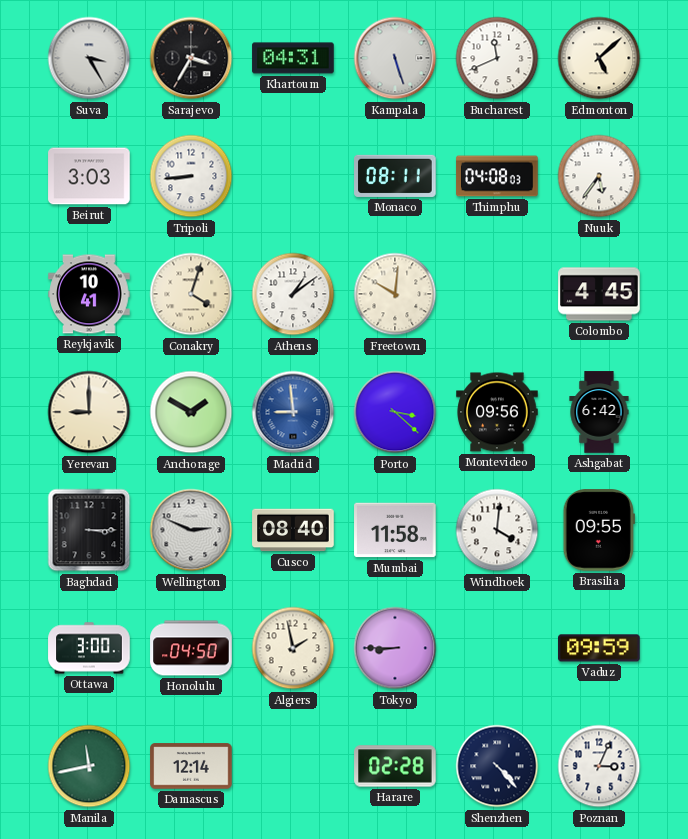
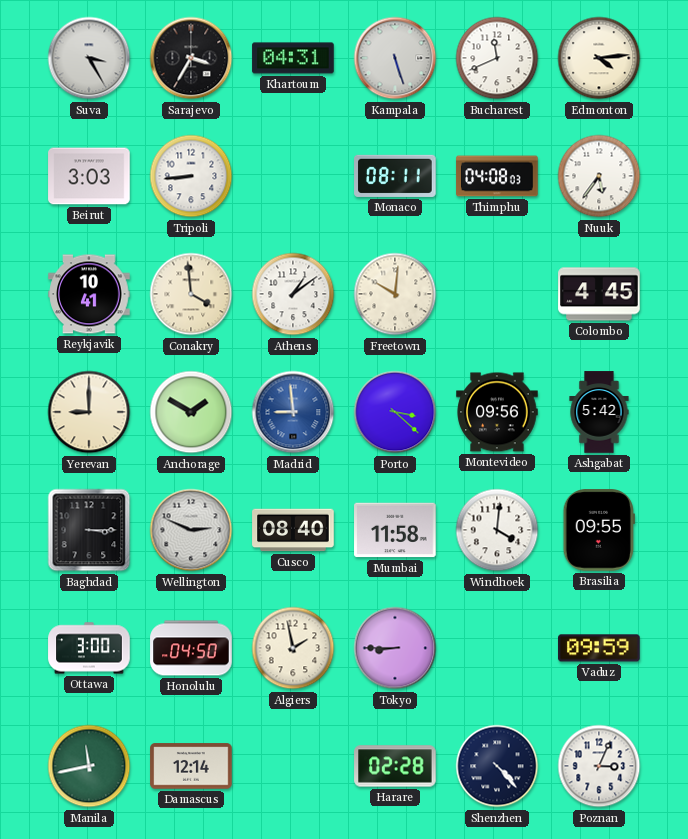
Edmonton: 5:08 -> 4:14 (599, 58)
Conakry: 4:03 -> 3:59 (191, 294)
Ashgabat: 6:42 -> 5:42 (599, 412)
